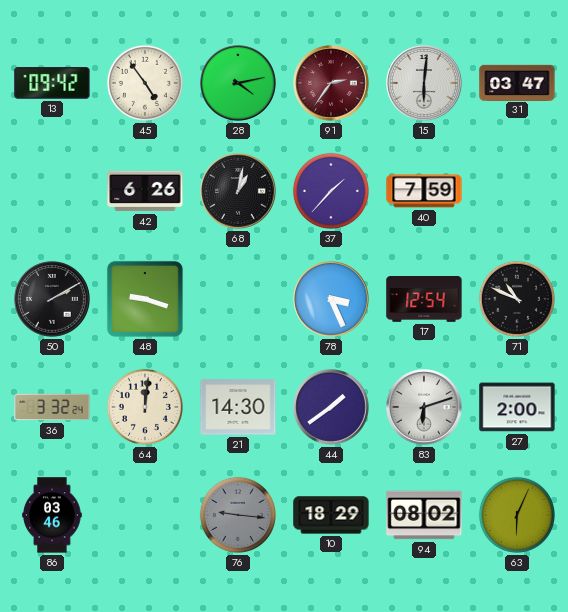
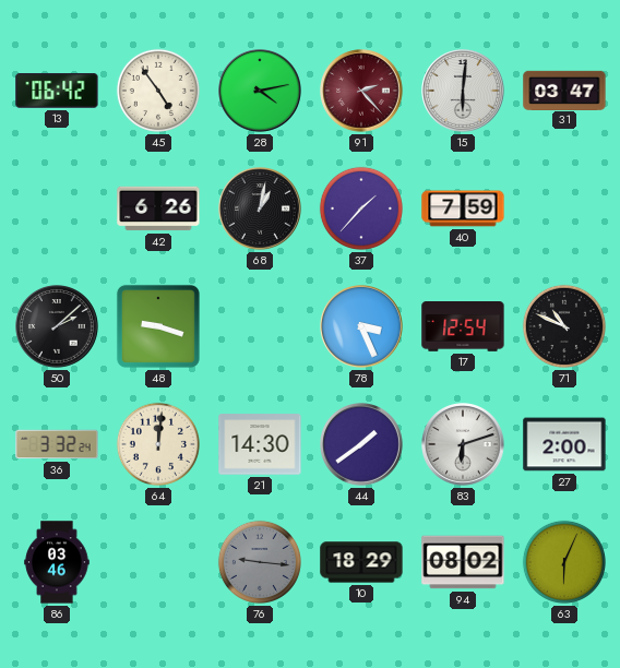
13: 09:42 -> 06:42 (57, 91)
91: 2:36 -> 2:23 (361, 91)
50: 2:10 -> 2:08 (57, 326)
